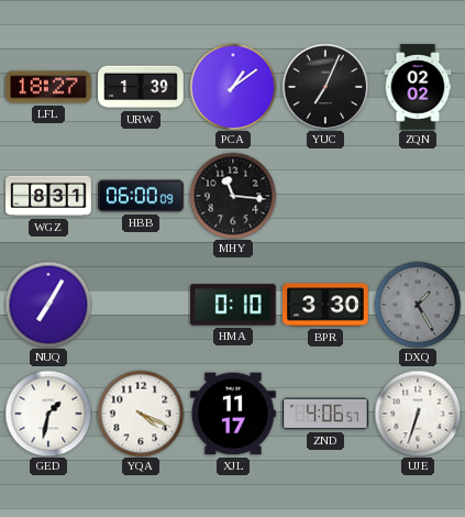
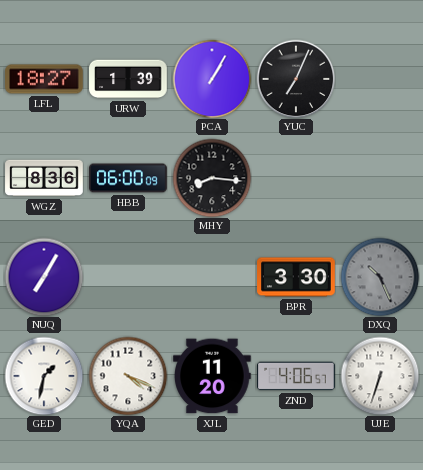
PCA: 1:09 -> 1:05 (212, 79)
ZQN: 02:02 -> none (418, 87)
WGZ: 8:31 -> 8:36 (44, 178)
MHY: 11:16 -> 8:16 (212, 178)
HMA: 0:10 -> none (234, 305)
DXQ: 1:25 -> 10:26 (380, 277)
XJL: 11:17 -> 11:20 (212, 376)
